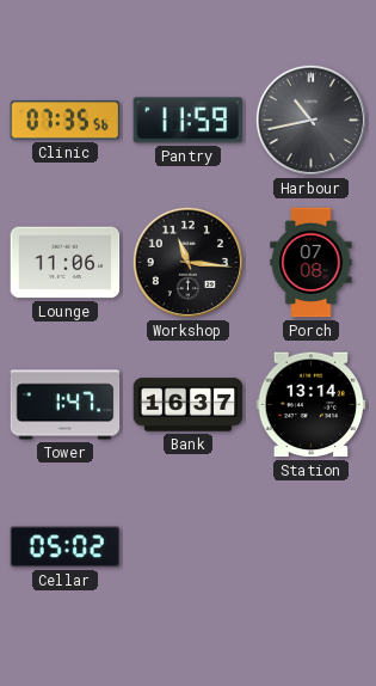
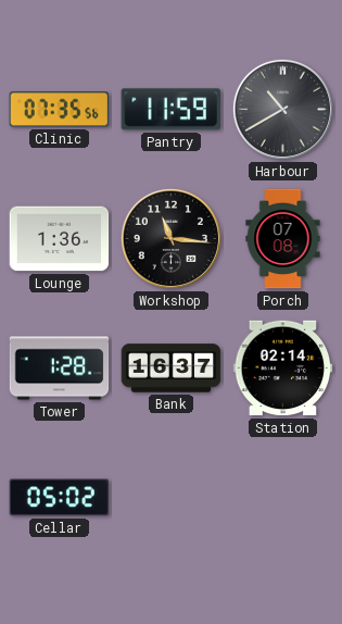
Harbour: 10:43 -> 10:40 (282, 109)
Lounge: 11:06 -> 1:36 (60, 239)
Tower: 1:47 -> 1:28 (60, 369)
Station: 13:14 -> 02:14 (283, 369)
